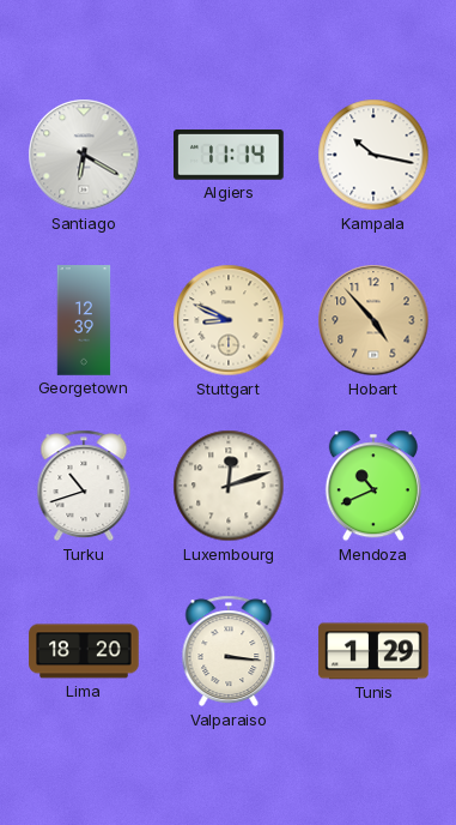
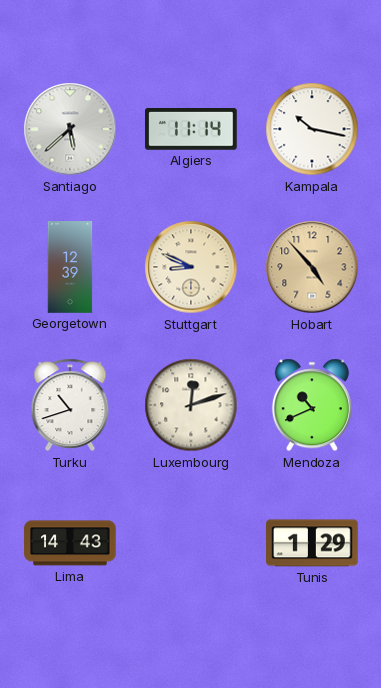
Santiago: 6:20 -> 5:38 (70, 129)
Lima: 18:20 -> 14:43 (70, 543)
Valparaiso: 3:16 -> none (229, 651)
